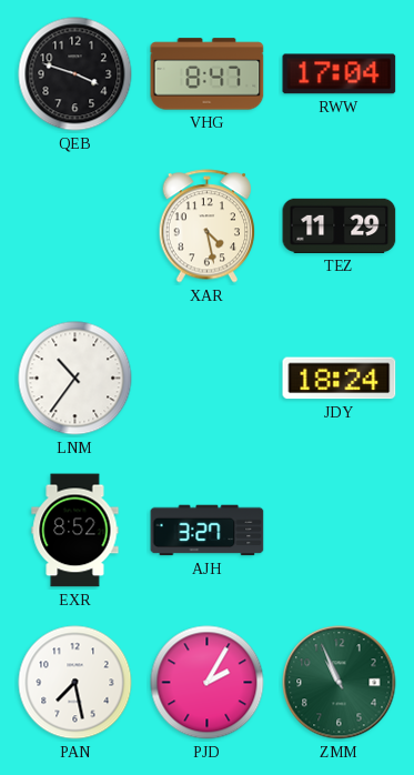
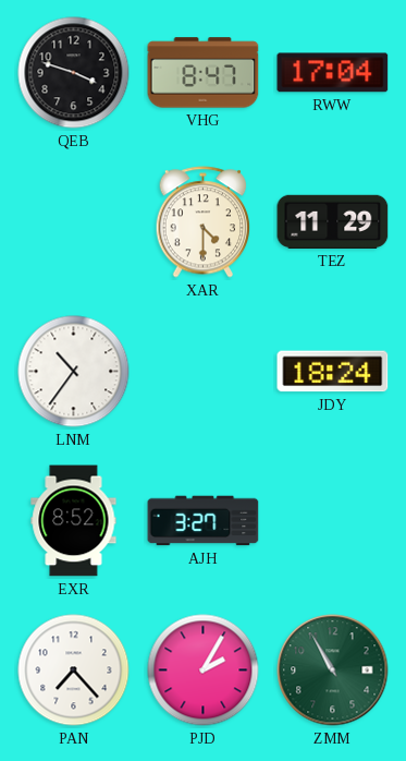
XAR: 4:28 -> 4:30 (204, 222)
PAN: 7:28 -> 7:23 (74, 671)
ZMM: 10:56 -> 10:55 (333, 671)
